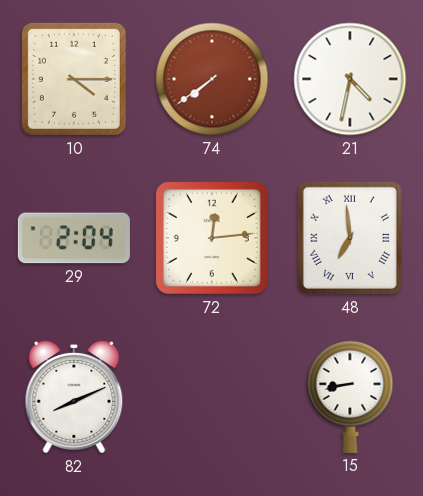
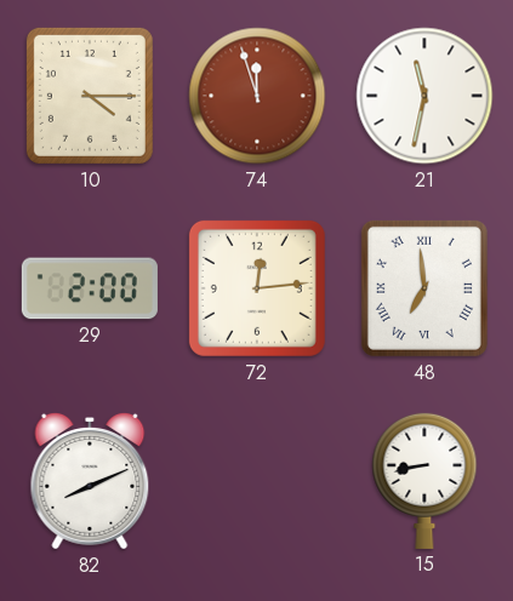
74: 7:39 -> 11:57 (257, 96)
21: 4:32 -> 11:32 (424, 96)
29: 2:04 -> 2:00 (90, 288)
